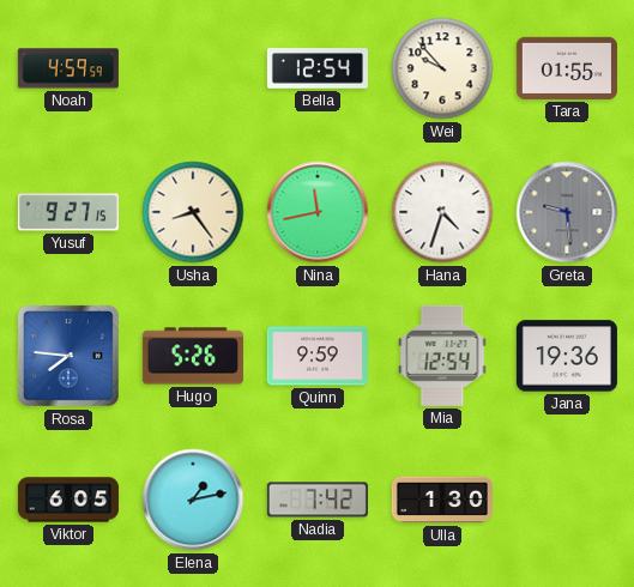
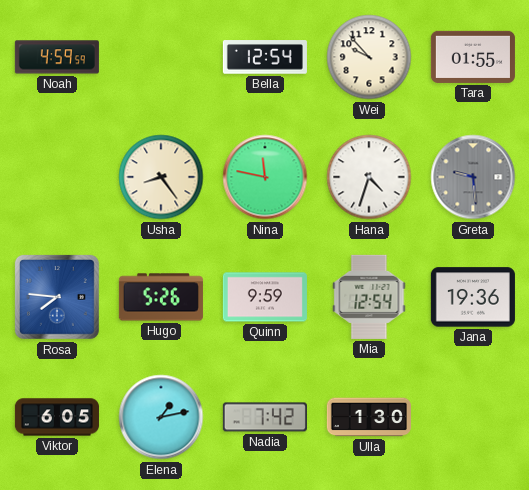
Yusuf: 9:27 -> none (68, 212)
Nina: 11:43 -> 11:47 (265, 177)
